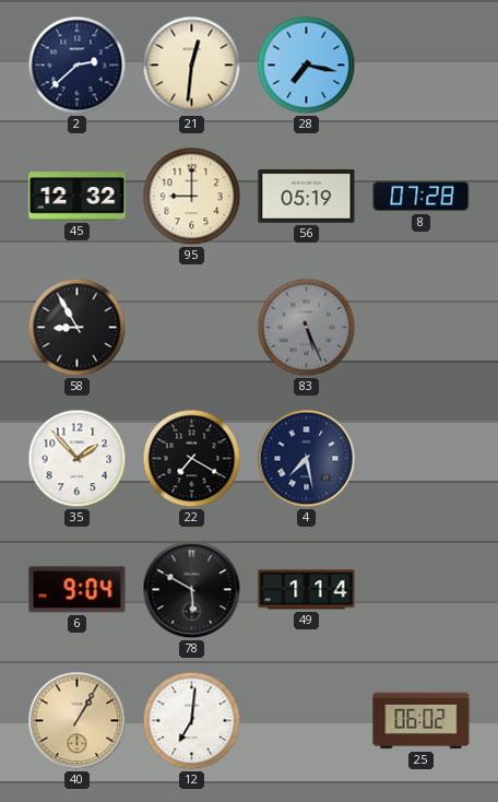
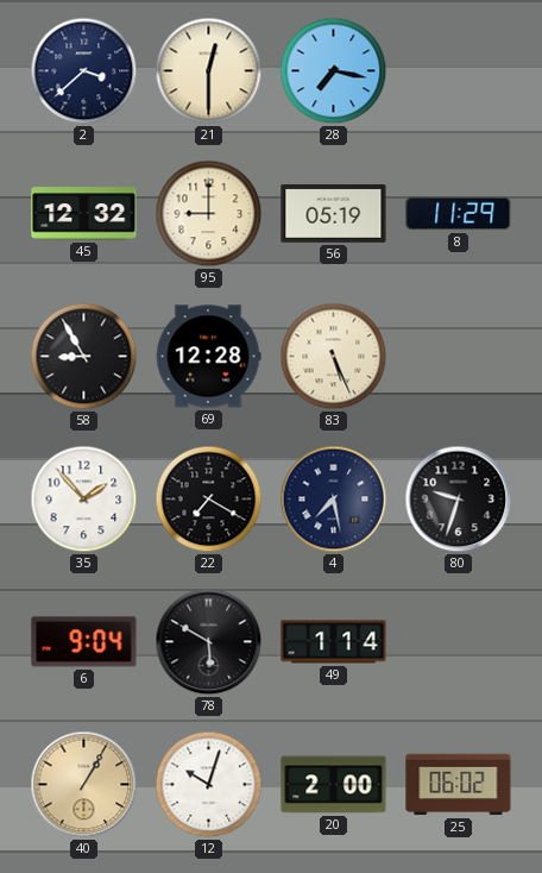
2: 2:38 -> 3:38 (84, 71)
21: 12:31 -> 12:30 (209, 71)
8: 07:28 -> 11:29 (459, 214)
69: none -> 12:28 (208, 357)
83 dial: grey -> cream (334, 357)
80: none -> 9:33 (459, 500)
12: 7:01 -> 10:03 (209, 785)
20: none -> 2:00 (334, 785)
